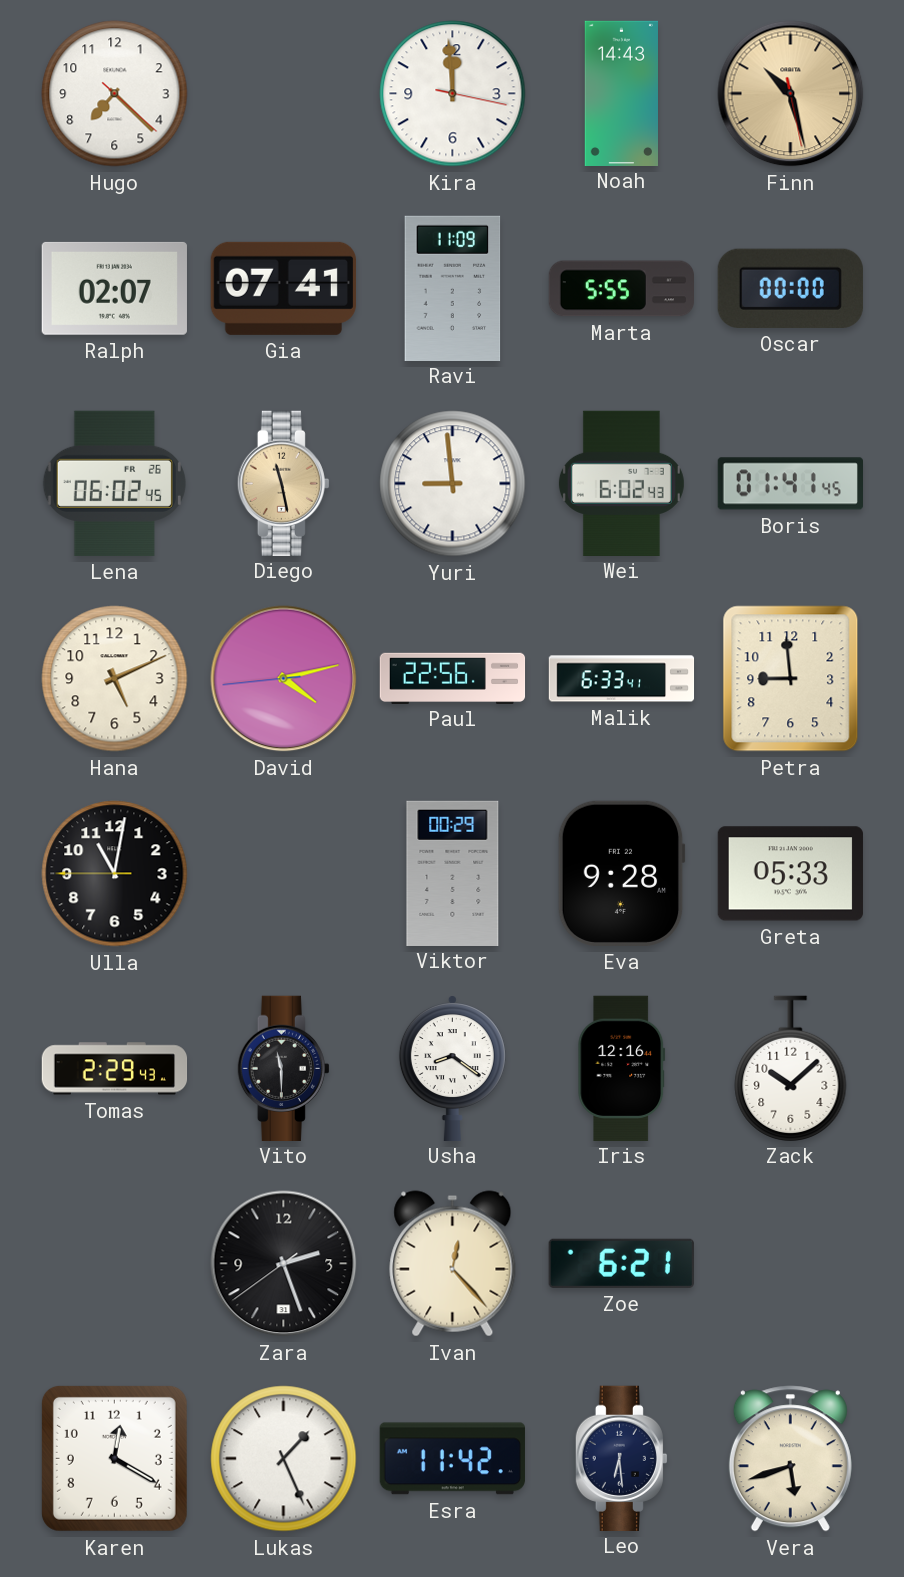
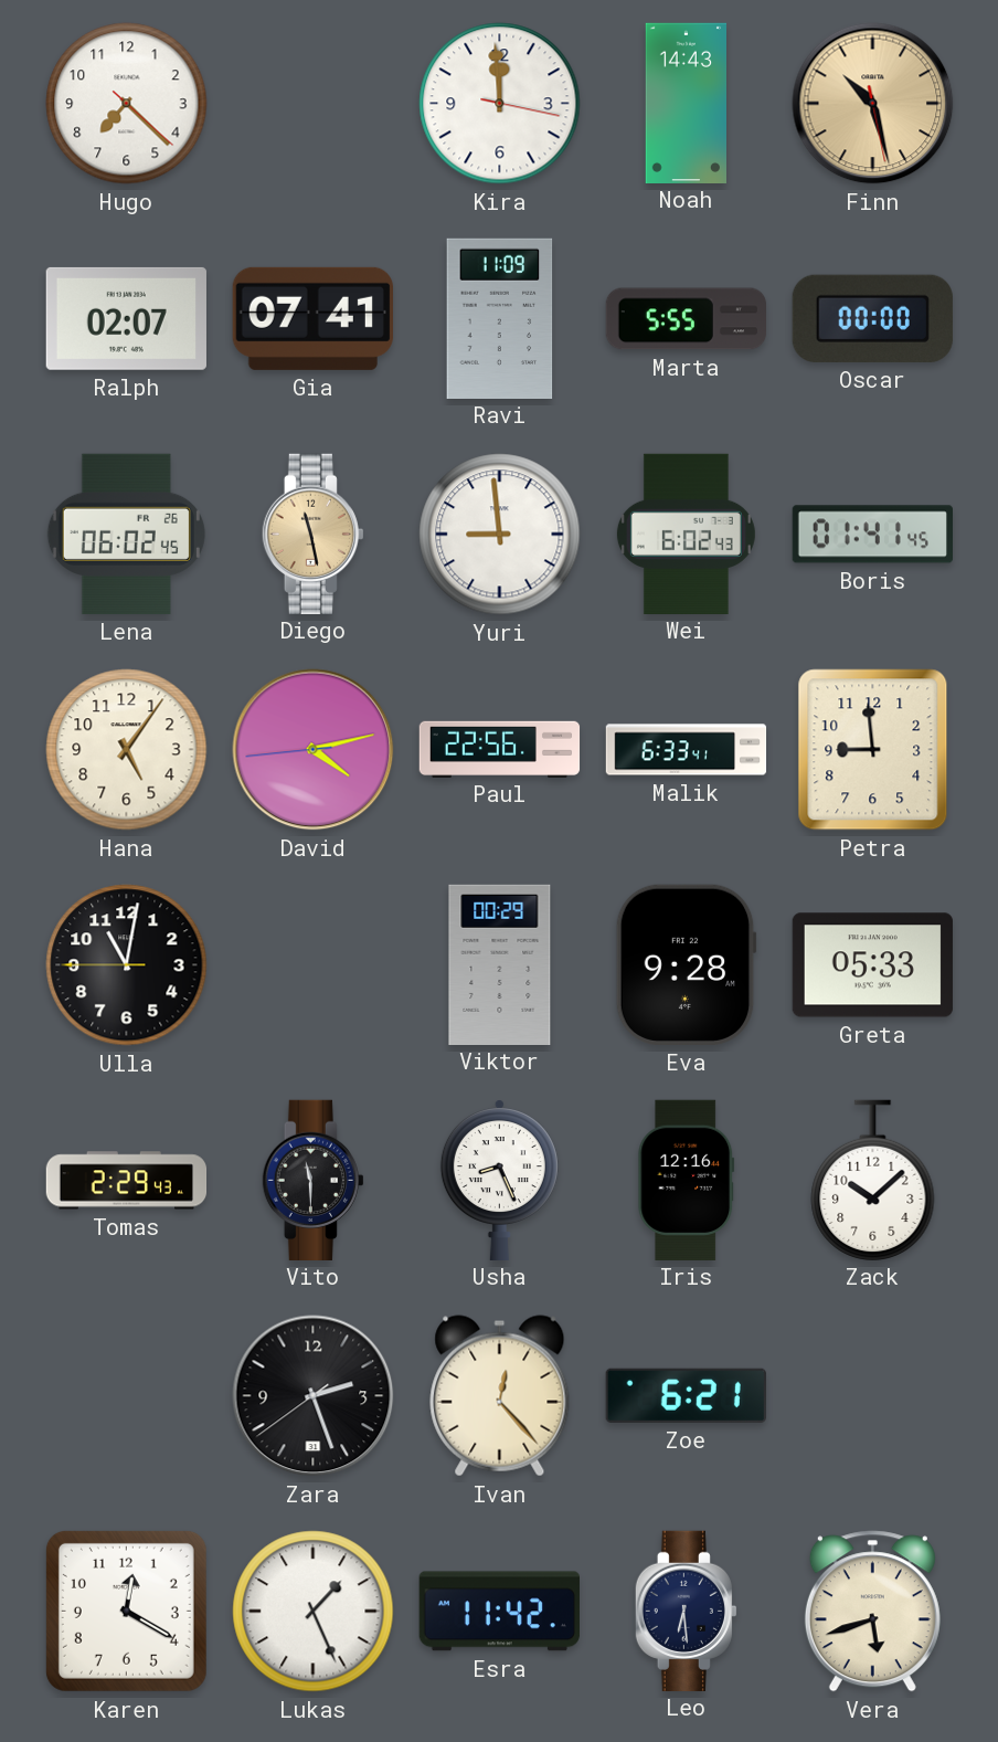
Hana: 5:11 -> 5:06 (127, 750)
Usha: 8:21 -> 8:26 (499, 1180)
